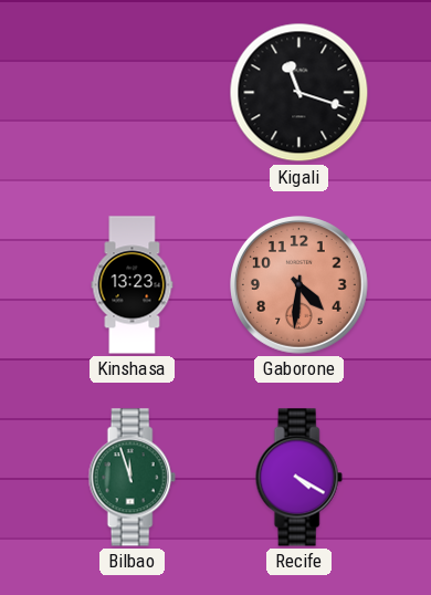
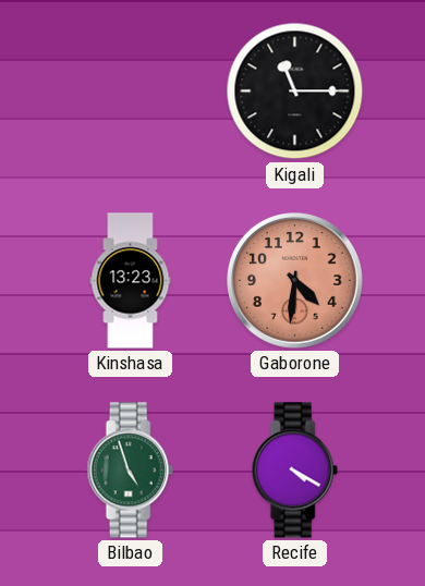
Kigali: 11:18 -> 11:15 (295, 91)
Bilbao: 11:57 -> 4:57 (130, 471)
